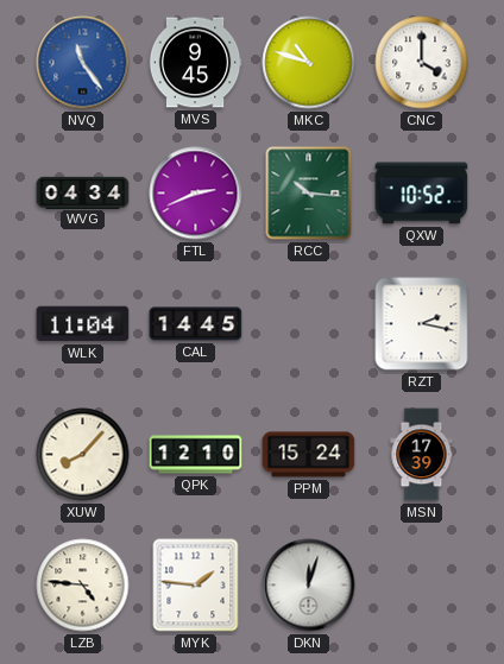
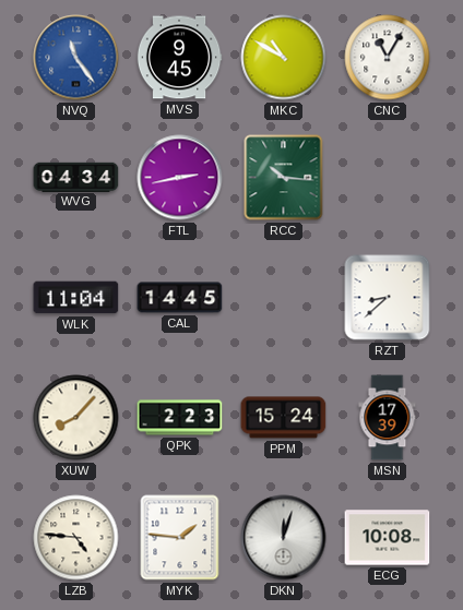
MKC: 10:48 -> 10:50 (284, 58)
CNC: 4:00 -> 11:05 (388, 58)
FTL: 2:41 -> 2:43 (180, 178)
QXW: 10:52 -> none (422, 194)
RZT: 2:17 -> 8:38 (388, 298)
QPK: 12:10 -> 2:23 (180, 418)
ECG: none -> 10:08 (388, 538)
